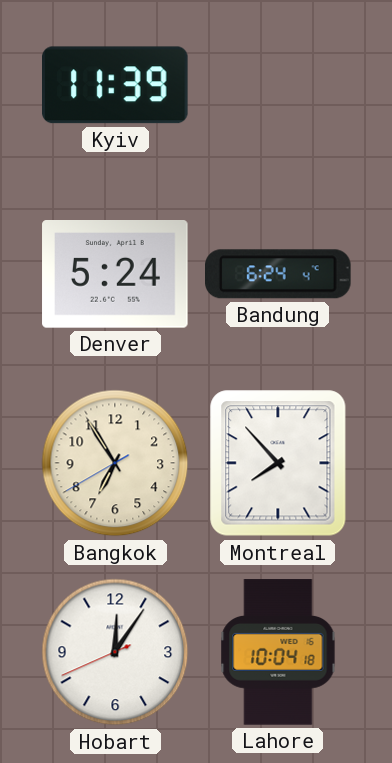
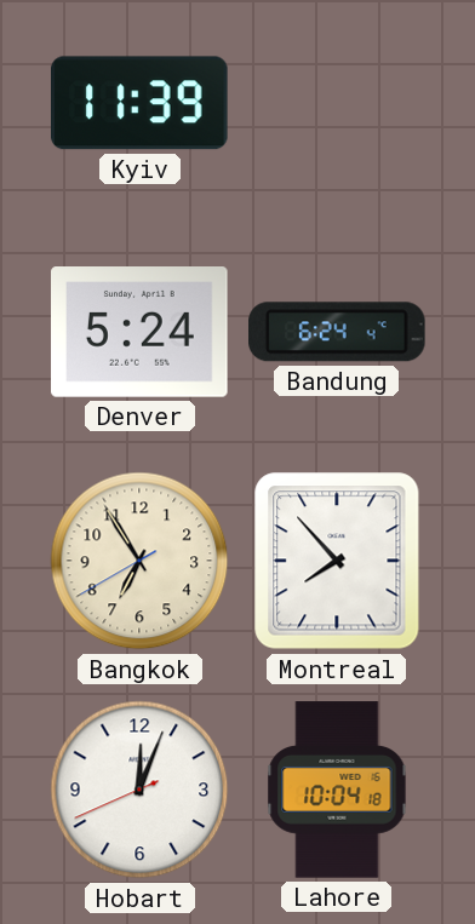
Hobart: 12:05 -> 12:03 (139, 790)
